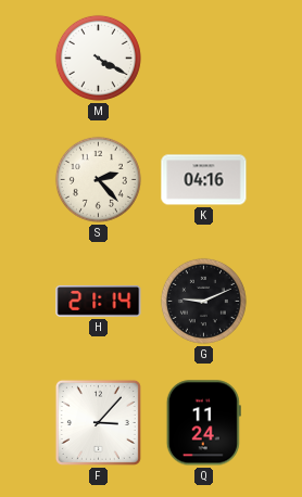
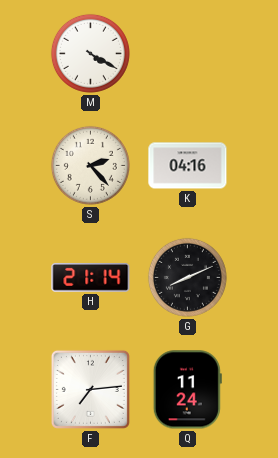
G: 9:11 -> 8:11 (187, 277)
F: 3:07 -> 7:14 (90, 389)
